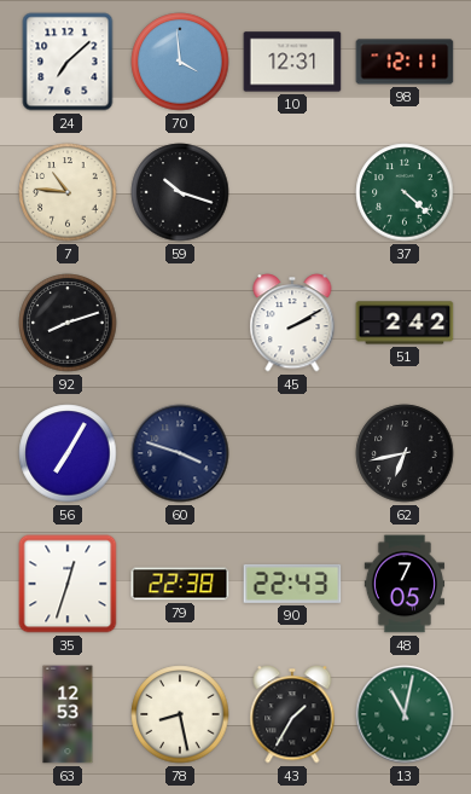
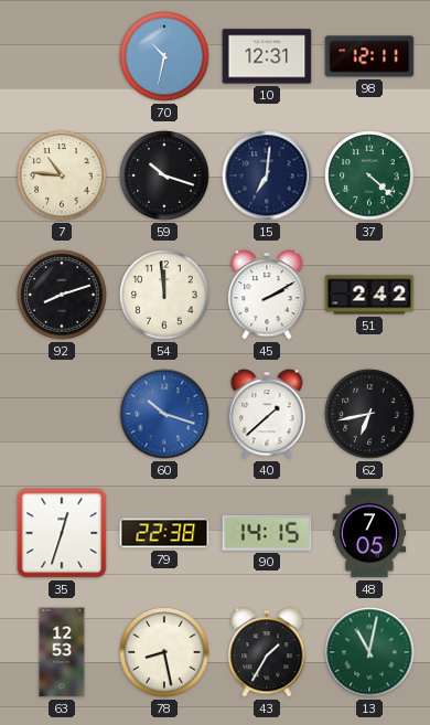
24: 7:08 -> none (68, 62)
70: 3:59 -> 10:32 (164, 56)
15: none -> 7:01 (267, 175)
54: none -> 11:59 (164, 295)
56: 7:05 -> none (68, 453)
60: 3:48 -> 10:18 (164, 414)
60 dial: navy -> blue (164, 414)
40: none -> 1:38 (267, 414)
90: 22:43 -> 14:15 (267, 533)
